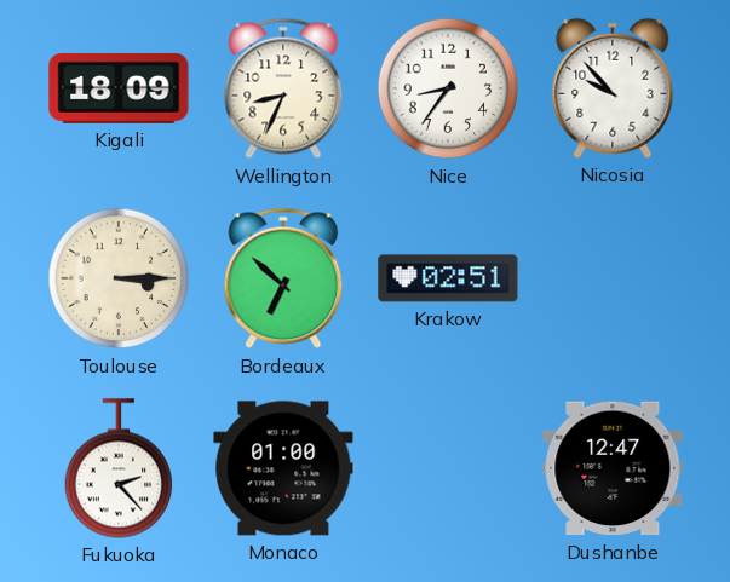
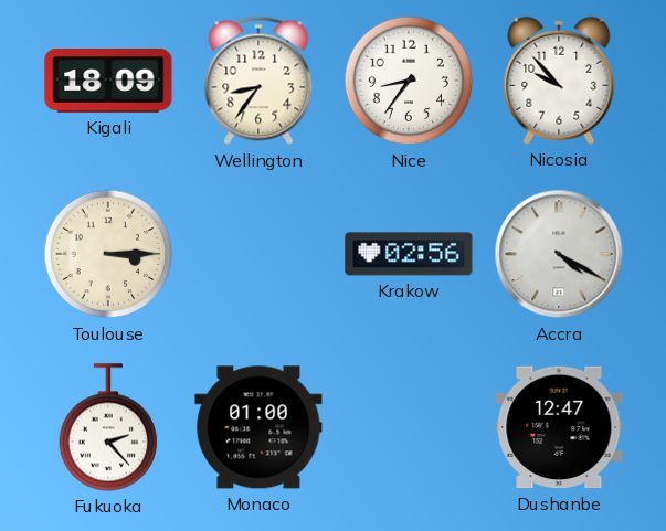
Wellington: 8:34 -> 8:36 (258, 81)
Bordeaux: 6:52 -> none (283, 278)
Krakow: 02:51 -> 02:56 (409, 254)
Accra: none -> 4:20 (559, 254)
